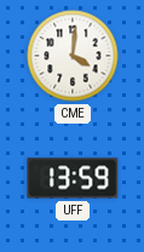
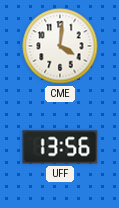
UFF: 13:59 -> 13:56 (60, 147)
